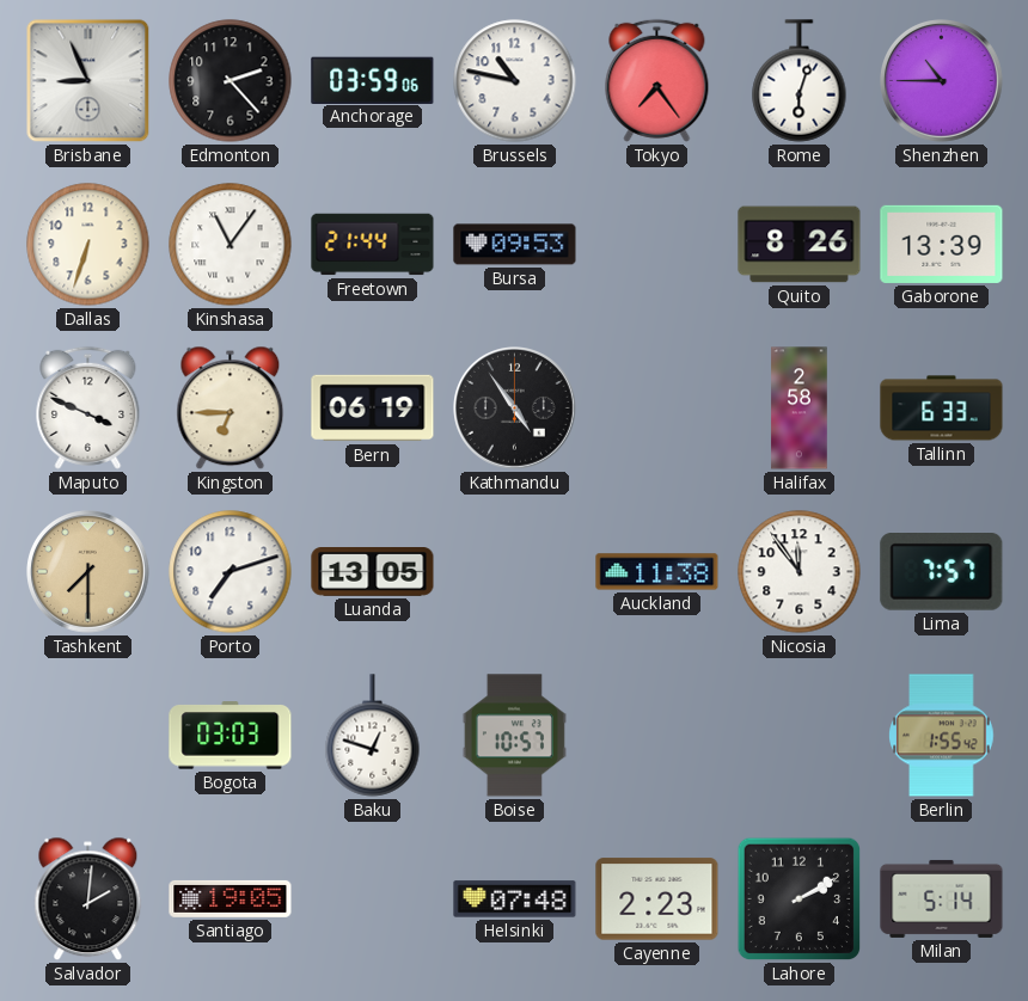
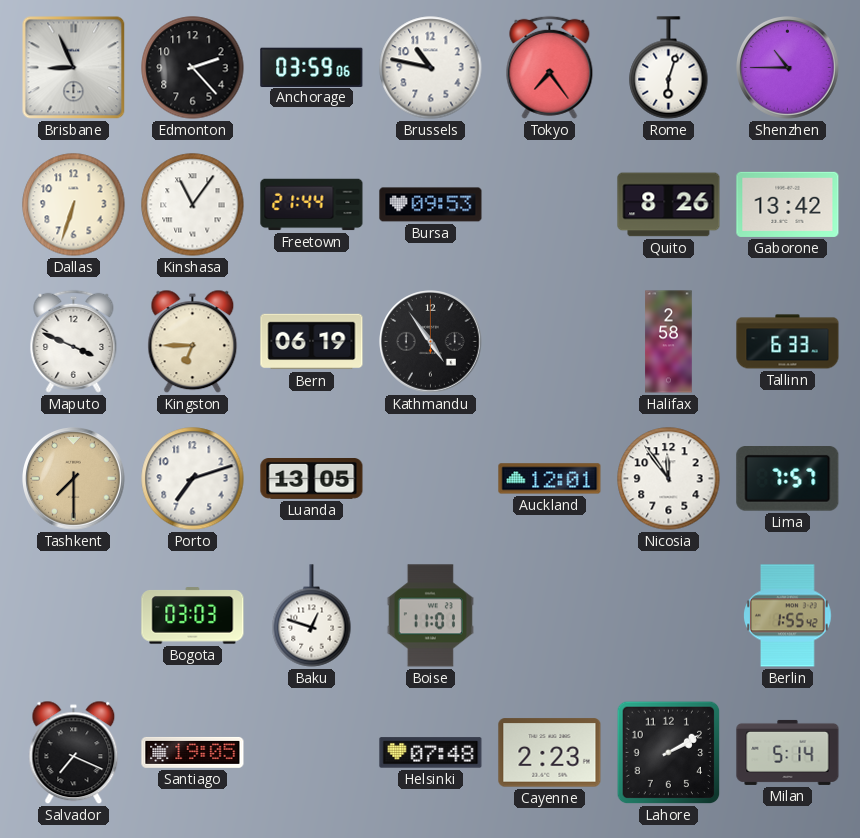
Gaborone: 13:39 -> 13:42 (788, 204)
Auckland: 11:38 -> 12:01 (550, 479)
Boise: 10:57 -> 11:01 (430, 616)
Salvador: 2:01 -> 7:19 (74, 753)
